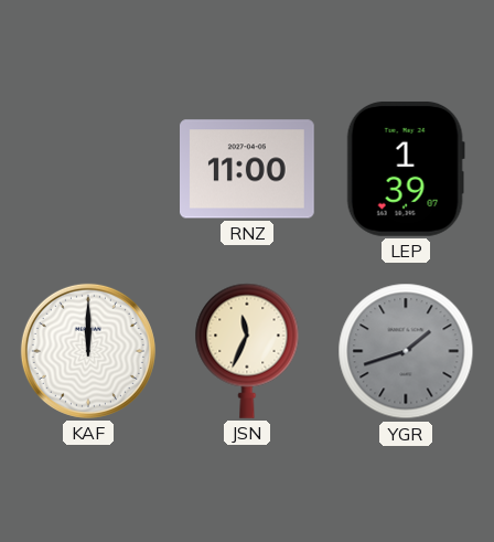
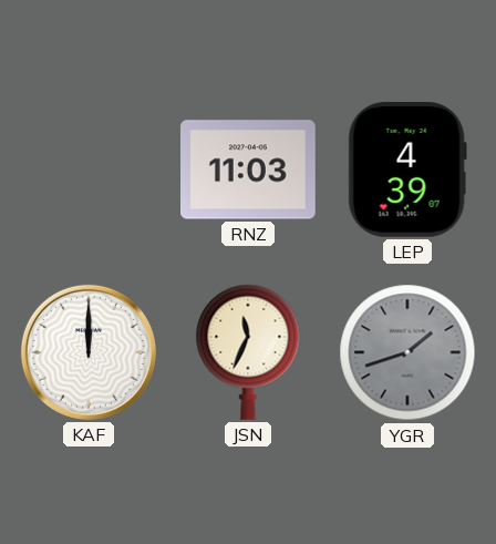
RNZ: 11:00 -> 11:03 (249, 170)
LEP: 1:39 -> 4:39 (407, 170)
